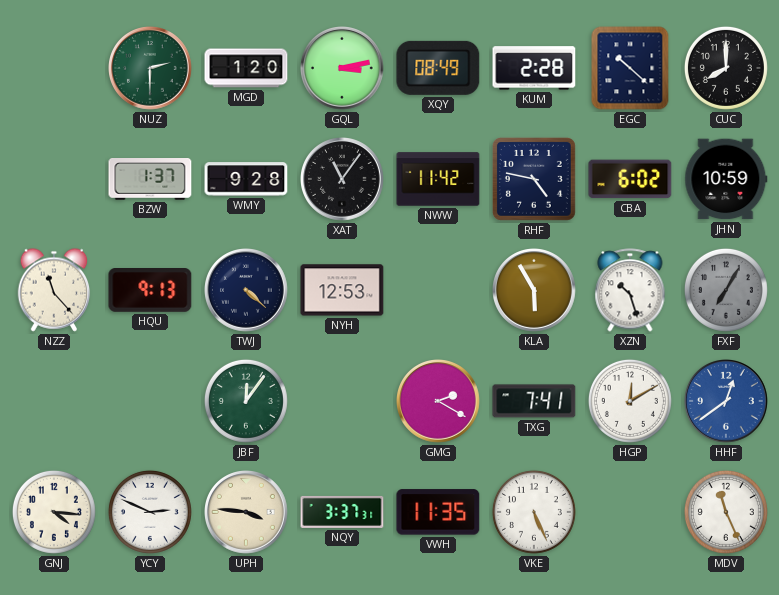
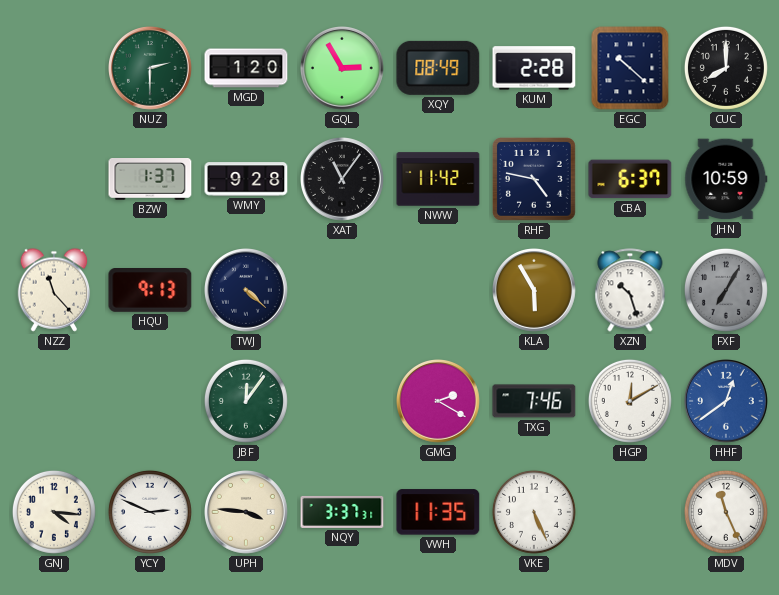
GQL: 3:13 -> 2:55 (343, 69)
CBA: 6:02 -> 6:37 (630, 179)
NYH: 12:53 -> none (342, 290)
TXG: 7:41 -> 7:46 (534, 401)
